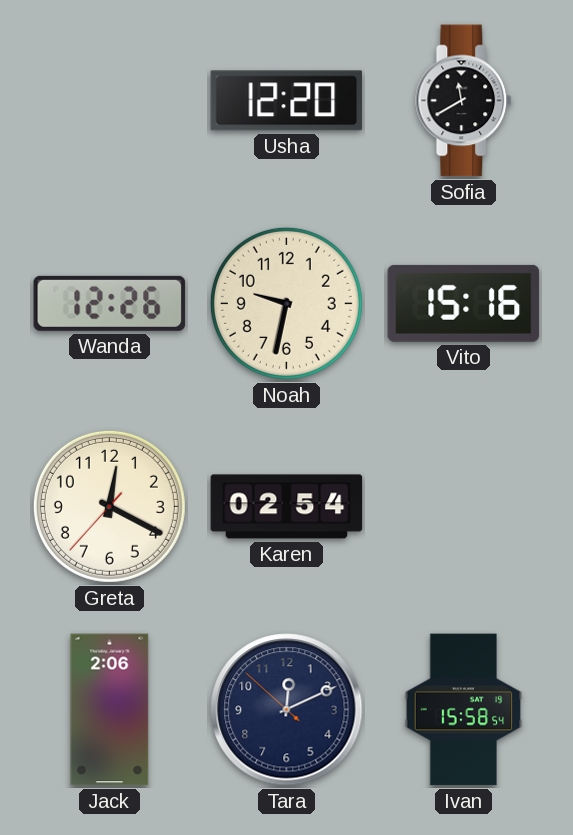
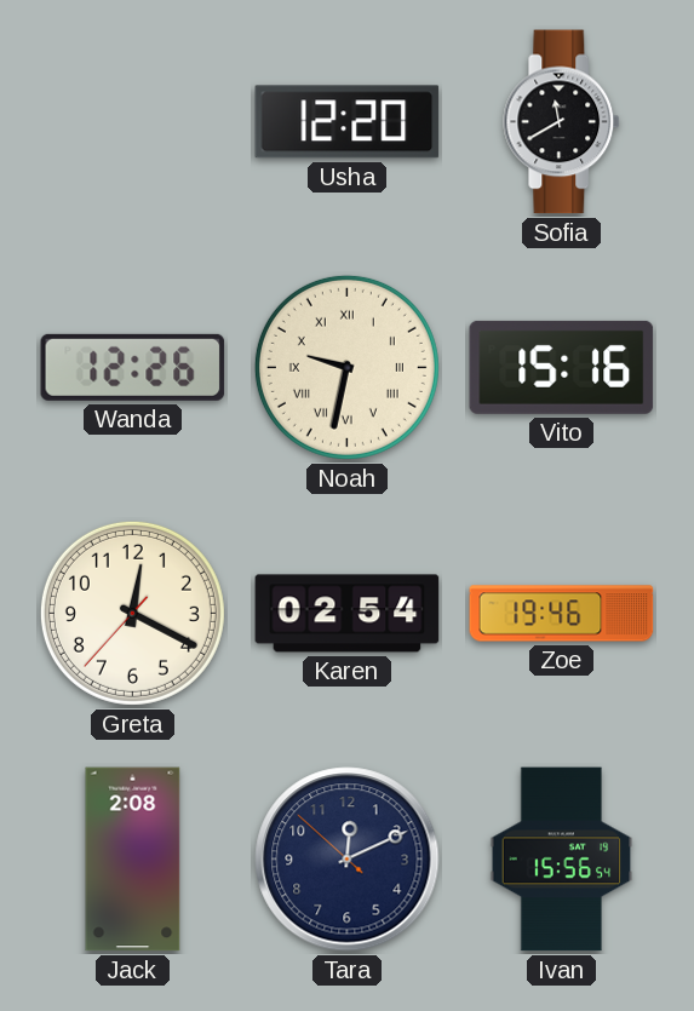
Noah numerals: Arabic -> Roman (346, 367)
Zoe: none -> 19:46 (562, 614)
Jack: 2:06 -> 2:08 (133, 860)
Ivan: 15:58 -> 15:56 (562, 860)
